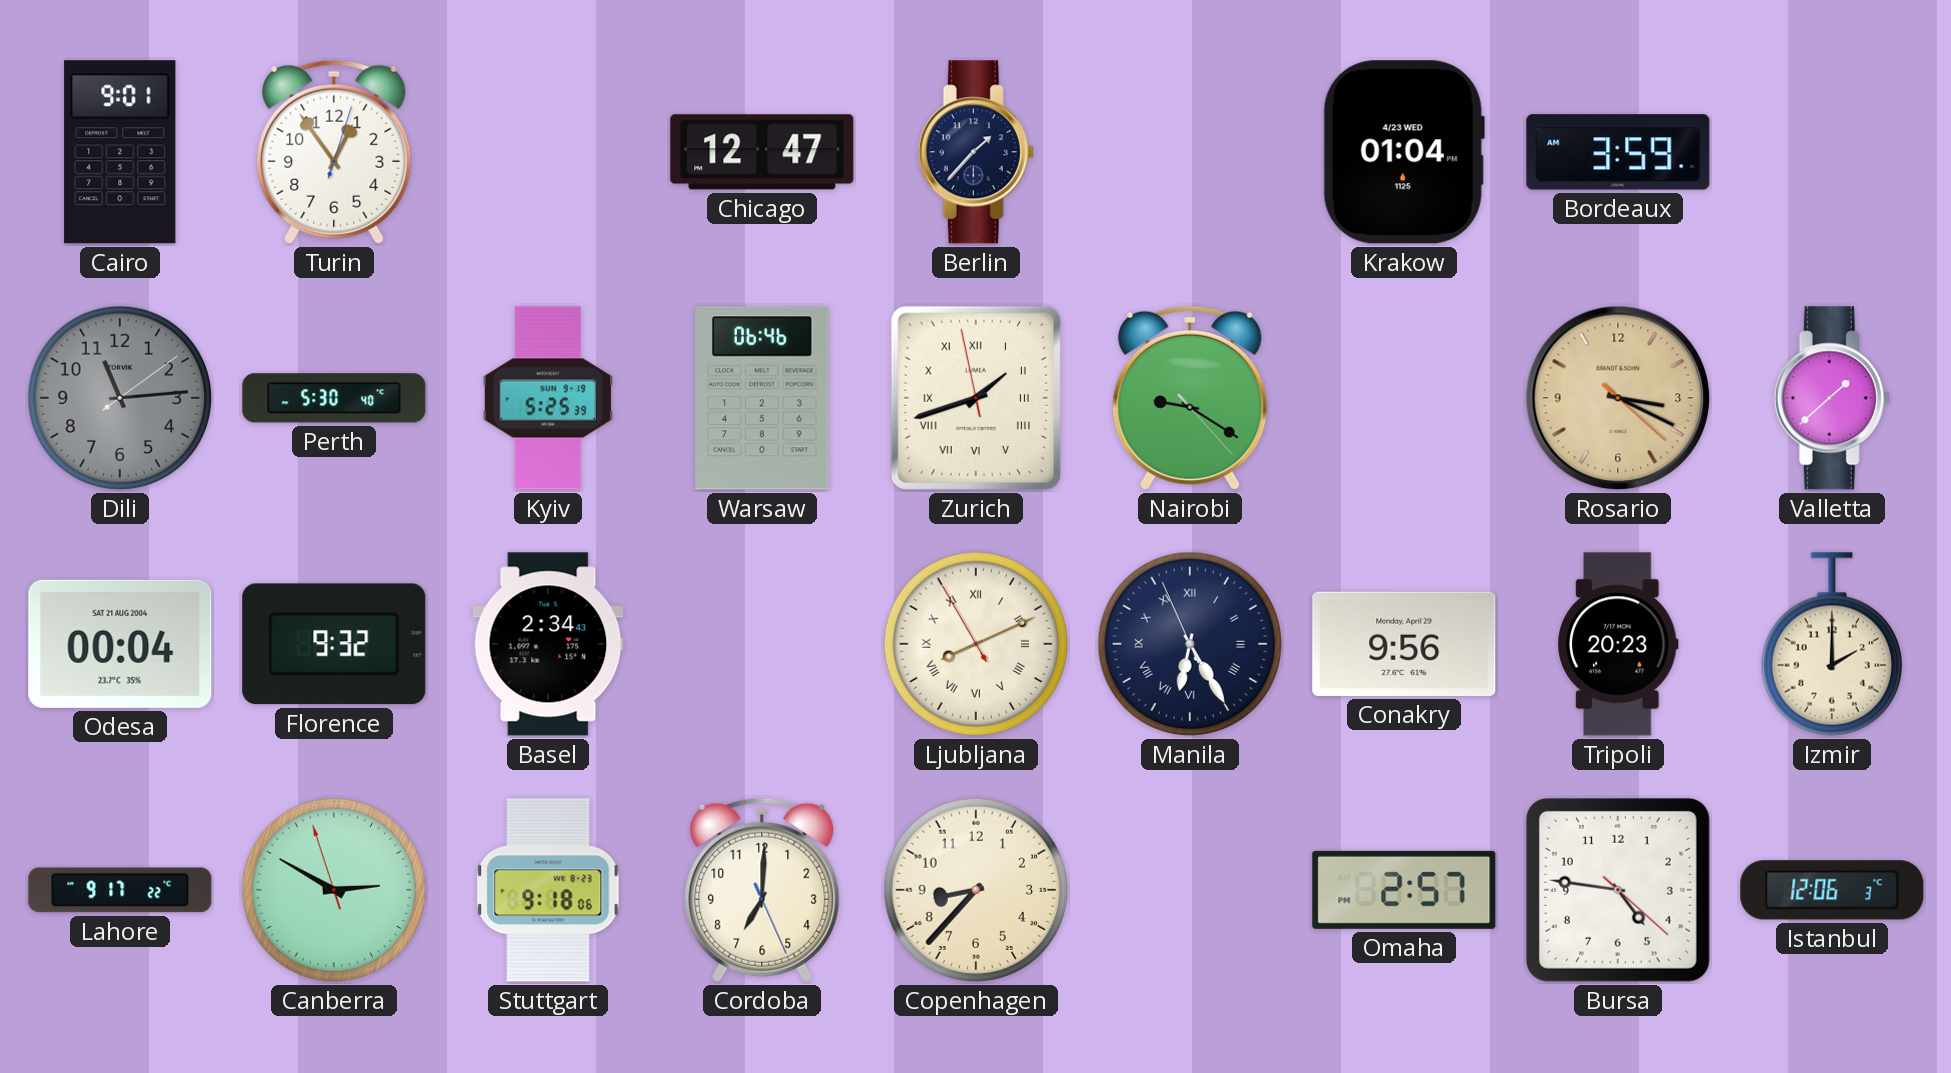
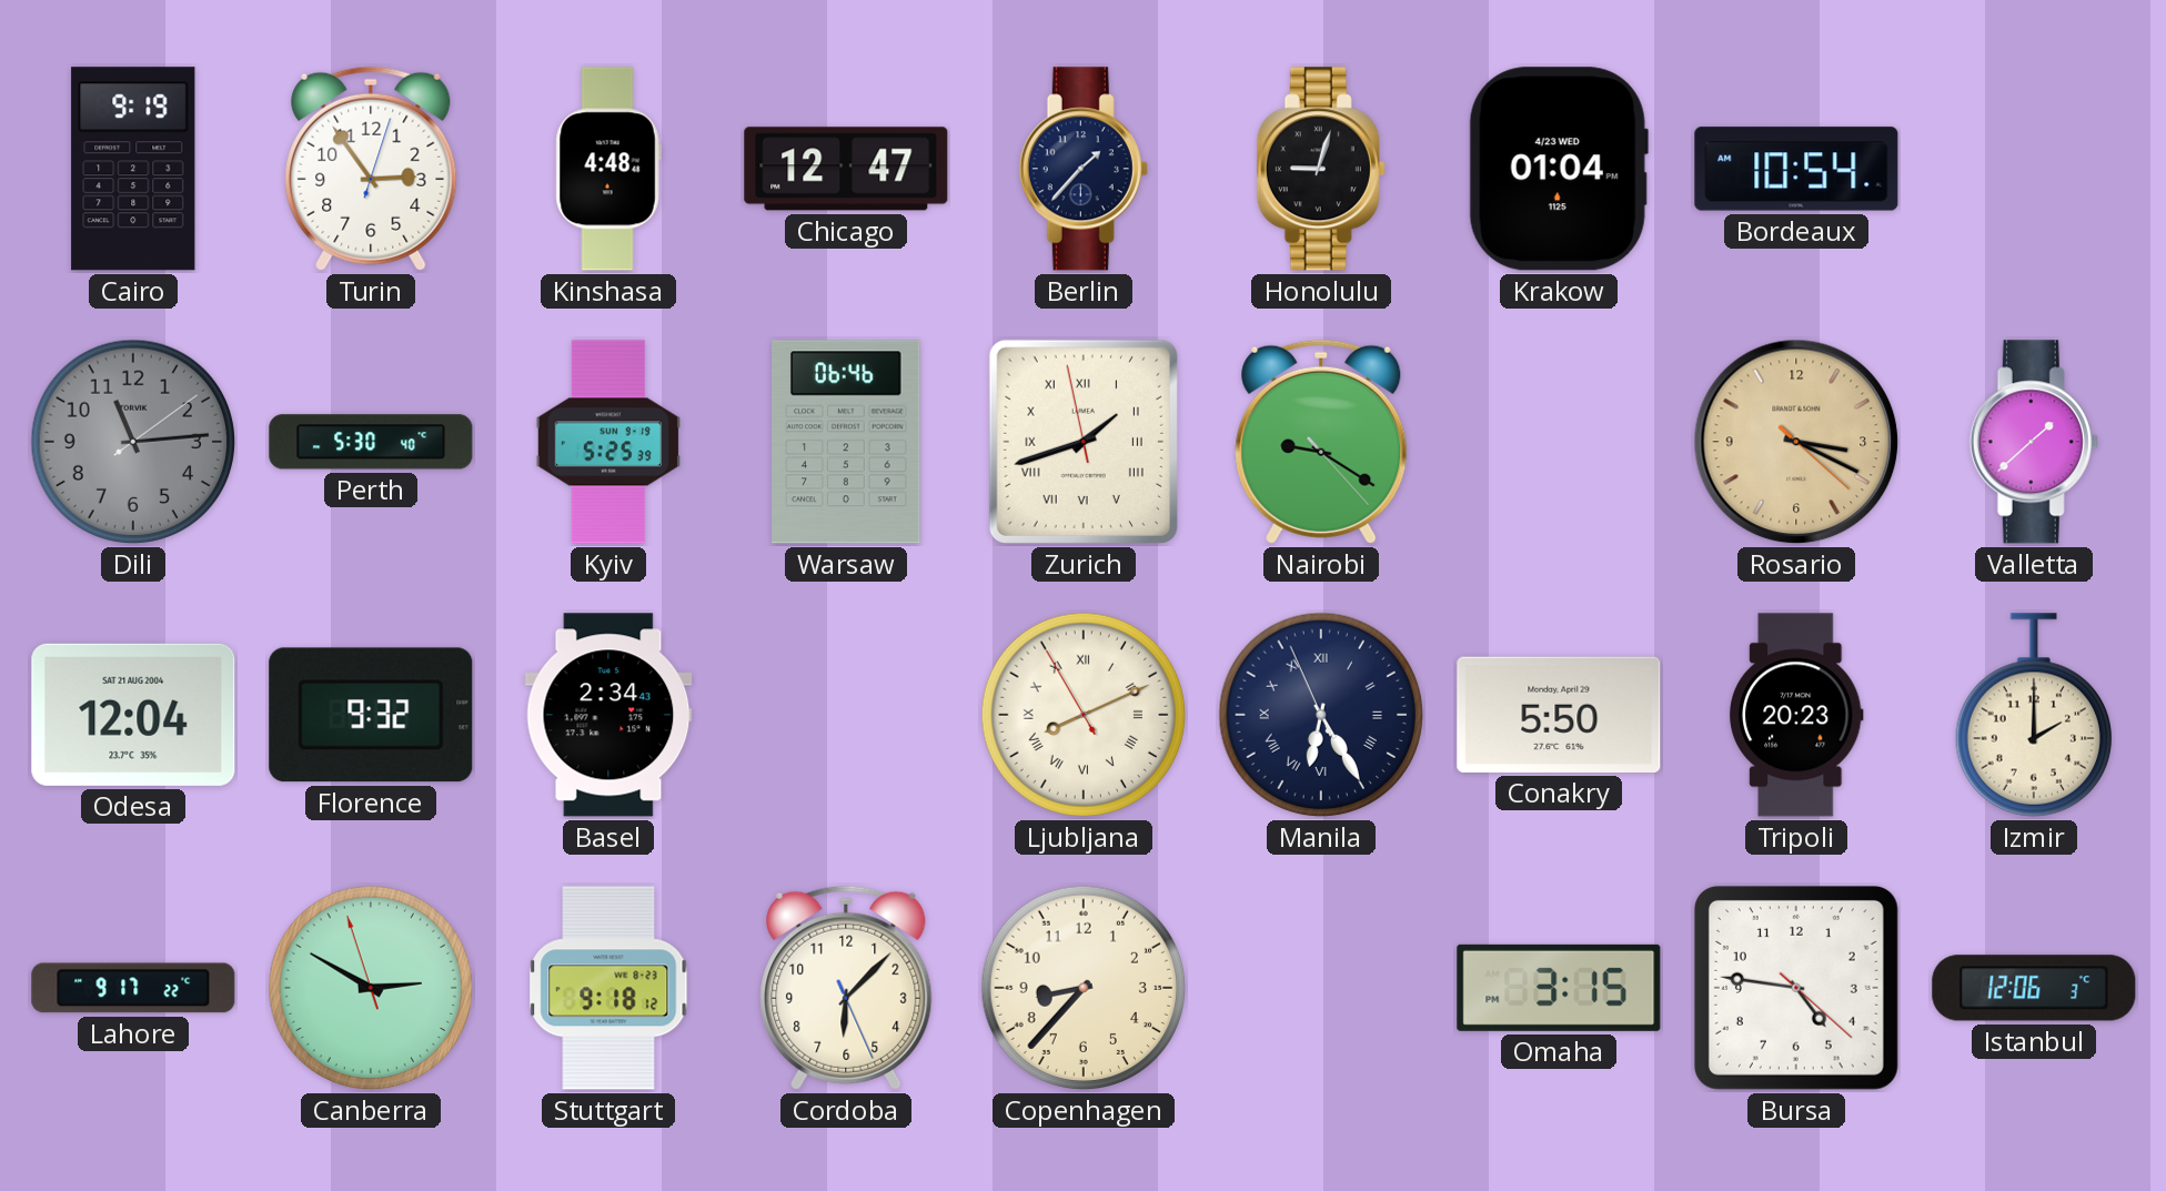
Cairo: 9:01 -> 9:19 (133, 169)
Turin: 12:54 -> 2:54 (371, 169)
Kinshasa: none -> 4:48 (608, 169)
Honolulu: none -> 9:03 (1321, 169)
Bordeaux: 3:59 -> 10:54 (1796, 169)
Odesa: 00:04 -> 12:04 (133, 715)
Conakry: 9:56 -> 5:50 (1559, 715)
Stuttgart: 9:18:06 -> 9:18:12 (608, 988)
Cordoba: 7:00 -> 6:07 (846, 988)
Omaha: 2:57 -> 3:15 (1559, 988)
